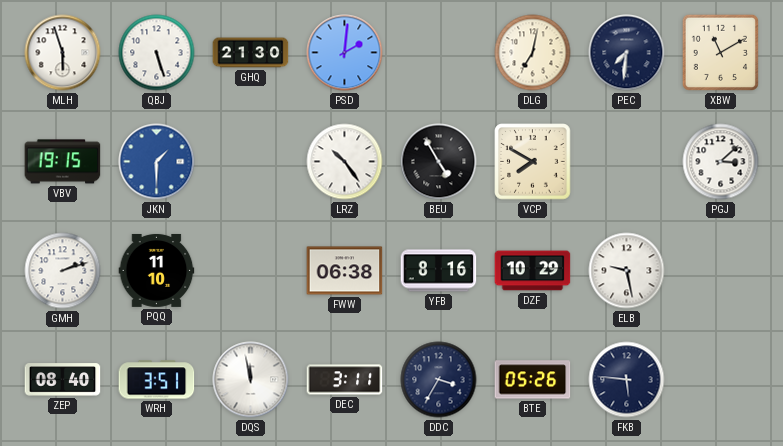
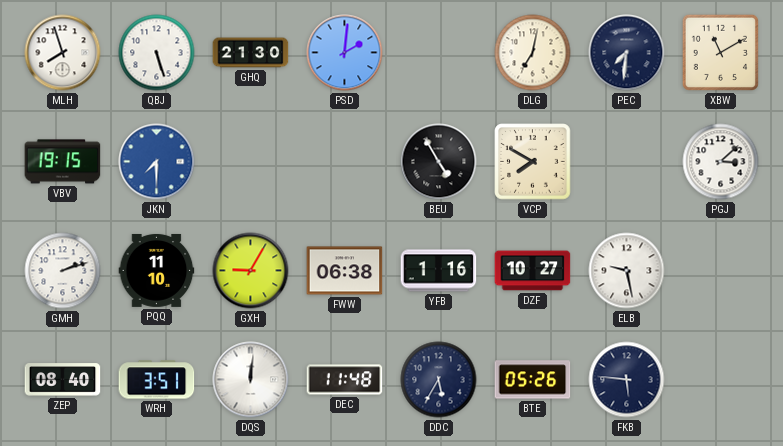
MLH: 5:57 -> 7:57 (63, 53)
JKN: 1:30 -> 7:30 (157, 162)
LRZ: 10:24 -> none (345, 162)
GXH: none -> 9:05 (251, 271)
YFB: 8:16 -> 1:16 (439, 271)
DZF: 10:29 -> 10:27 (533, 271)
DQS: 11:58 -> 12:01 (251, 380)
DEC: 3:11 -> 11:48 (345, 380)
DDC: 3:35 -> 5:35 (439, 380)
